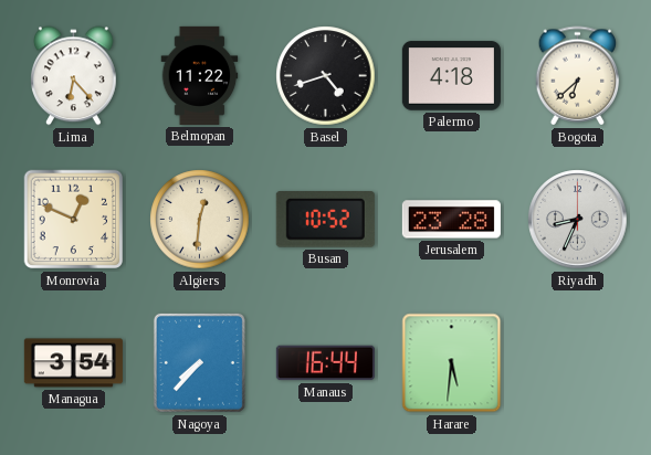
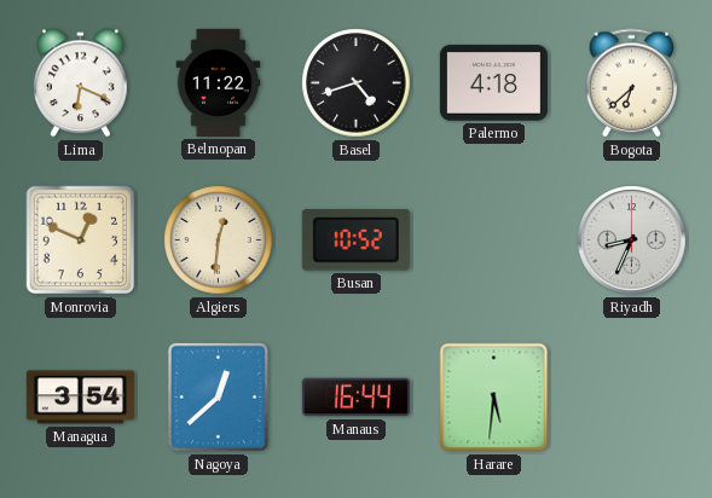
Lima: 6:23 -> 6:19 (81, 83)
Jerusalem: 23:28 -> none (451, 220)
Nagoya: 7:37 -> 12:38 (218, 396)
